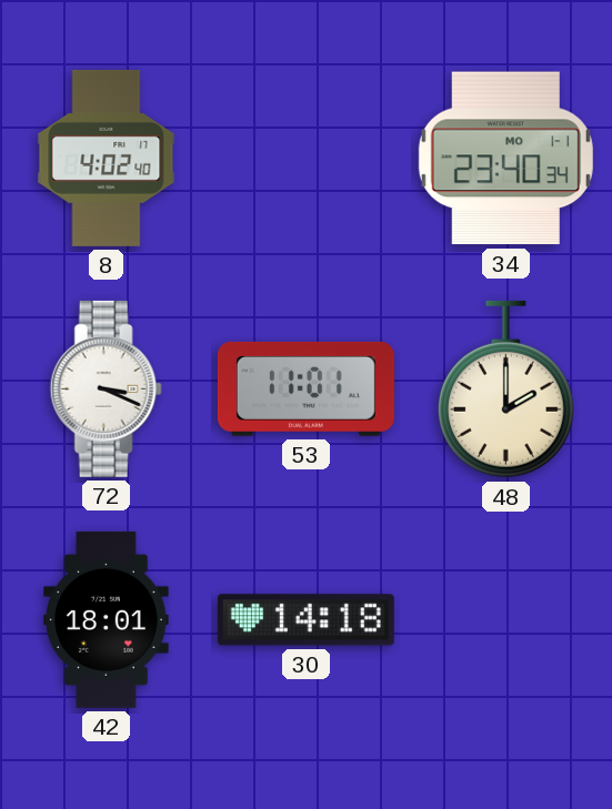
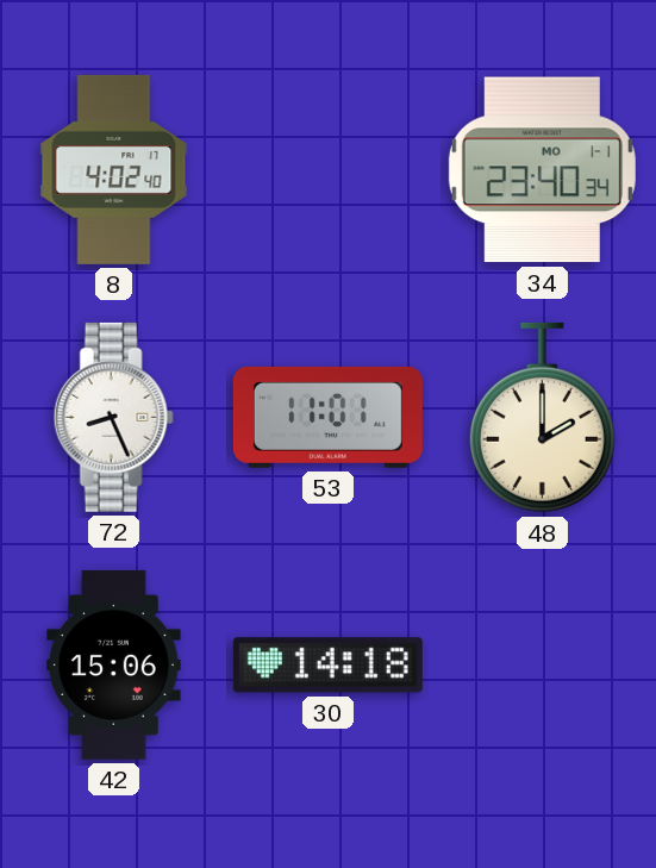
72: 3:19 -> 8:26 (113, 417)
42: 18:01 -> 15:06 (114, 664)
